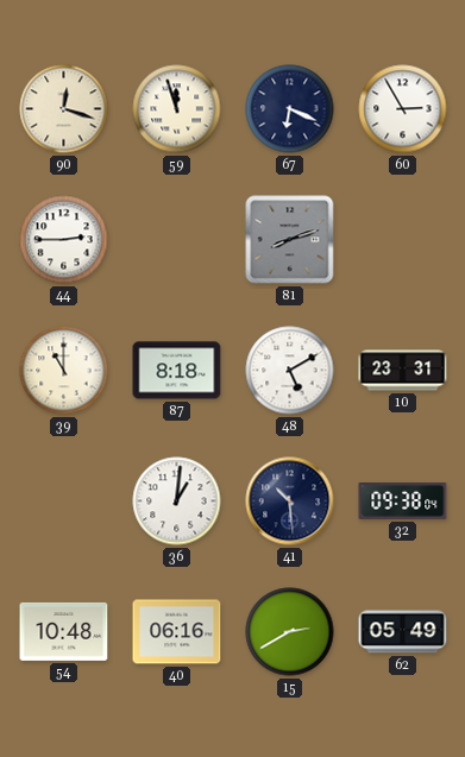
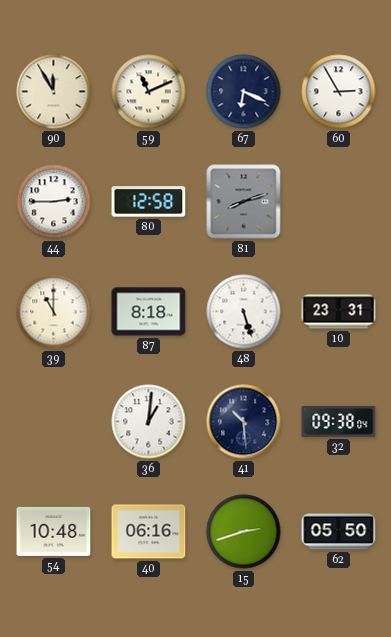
90: 12:18 -> 11:55 (54, 92)
59: 11:57 -> 11:11 (149, 92)
80: none -> 12:58 (149, 202)
48: 5:10 -> 5:27 (244, 312)
15: 2:40 -> 2:42 (244, 532)
62: 05:49 -> 05:50 (339, 532)
